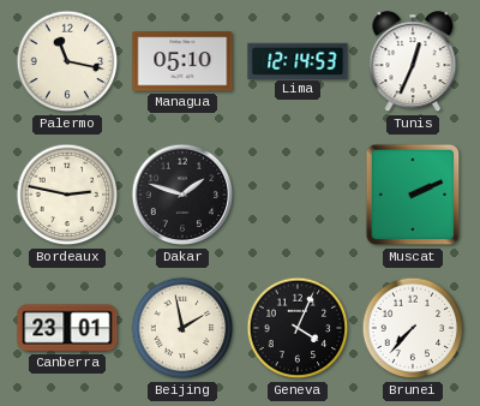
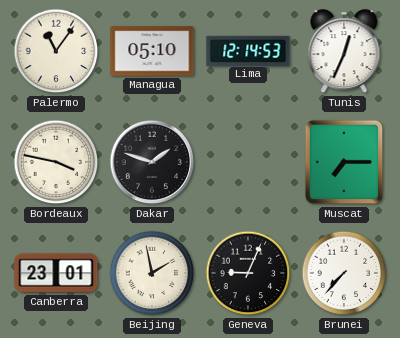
Palermo: 11:17 -> 11:06 (56, 51)
Bordeaux: 2:47 -> 3:47 (56, 162)
Muscat: 2:11 -> 7:15 (344, 162)
Geneva: 4:04 -> 9:04 (248, 273)
